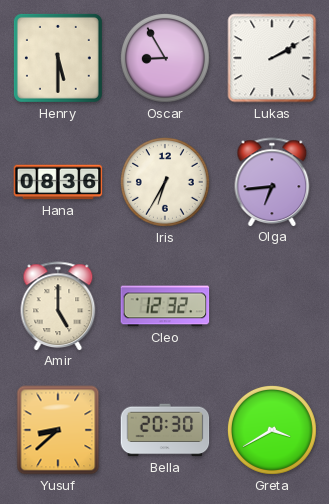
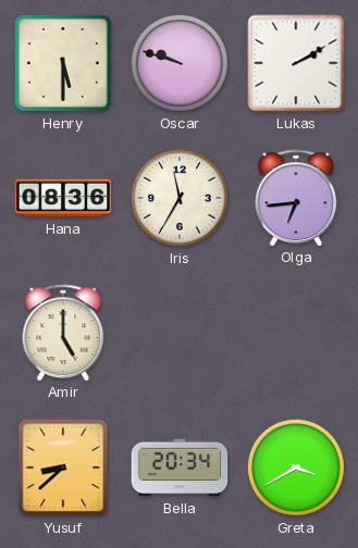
Oscar: 8:55 -> 9:48 (180, 63)
Iris: 6:35 -> 11:35 (180, 198)
Cleo: 12:32 -> none (165, 306)
Bella: 20:30 -> 20:34 (180, 468)
